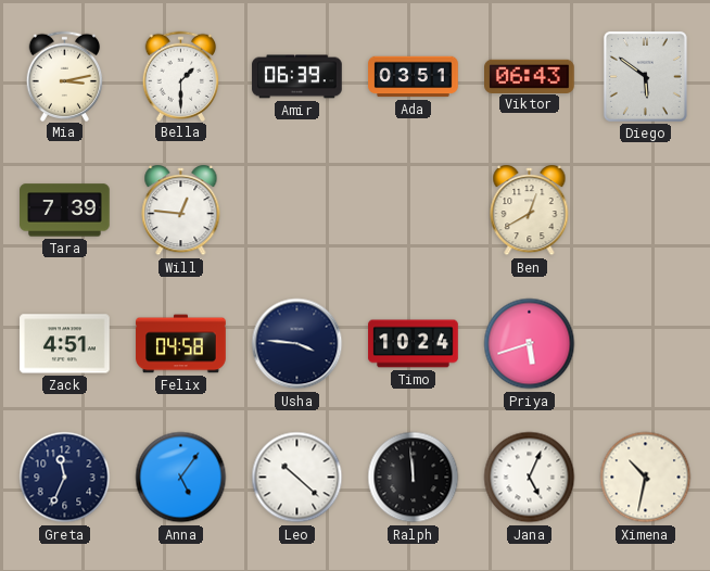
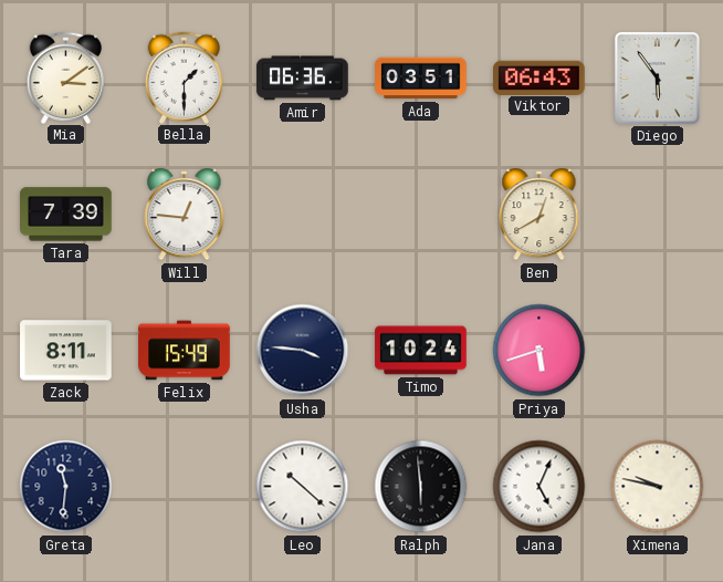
Mia: 3:13 -> 3:09 (66, 77)
Amir: 06:39 -> 06:36 (303, 79)
Diego: 5:51 -> 5:54 (657, 77)
Zack: 4:51 -> 8:11 (66, 351)
Felix: 04:58 -> 15:49 (185, 351)
Greta: 11:34 -> 11:31 (66, 487)
Anna: 5:06 -> none (181, 478)
Ralph: 11:59 -> 5:59 (421, 487)
Ximena: 10:32 -> 9:47 (658, 487)
